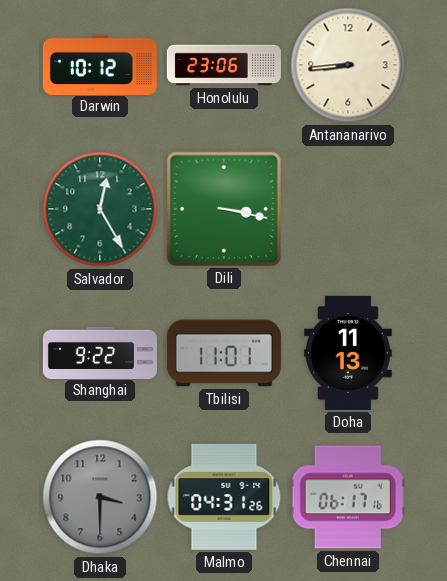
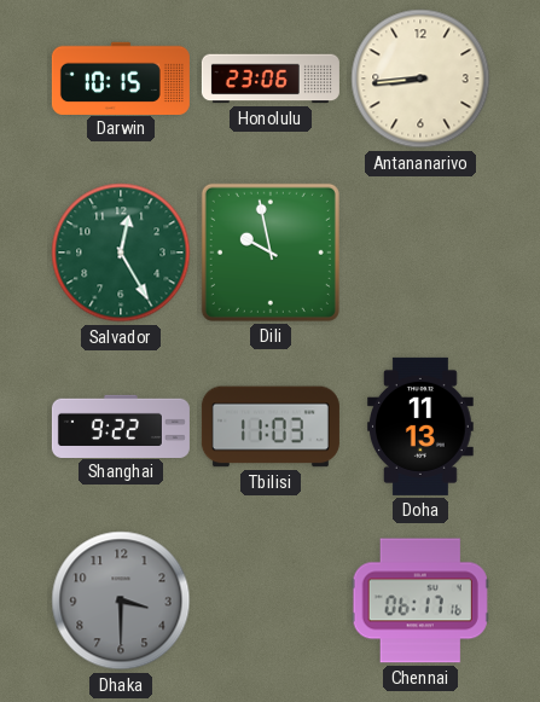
Darwin: 10:12 -> 10:15 (121, 77)
Dili: 3:17 -> 9:58 (271, 253)
Tbilisi: 11:01 -> 11:03 (271, 427)
Malmo: 04:31 -> none (224, 497)
